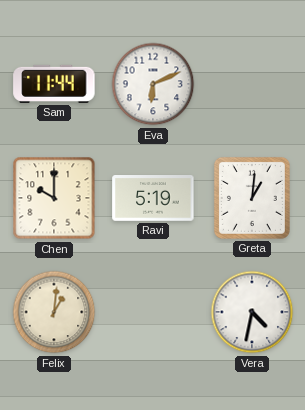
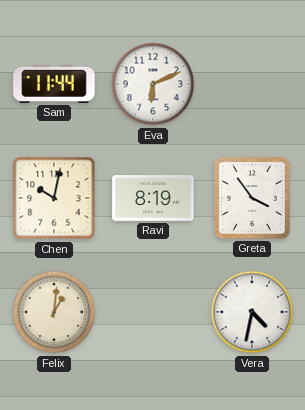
Chen: 10:00 -> 10:02 (54, 198)
Ravi: 5:19 -> 8:19 (153, 199)
Greta: 1:01 -> 3:54 (252, 198)
